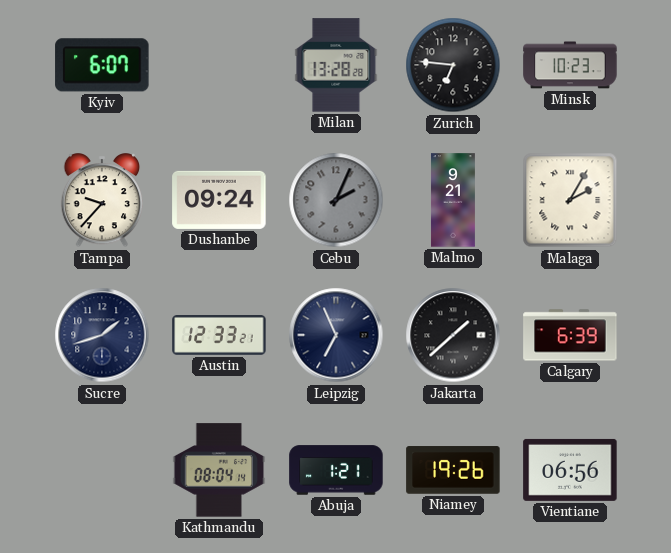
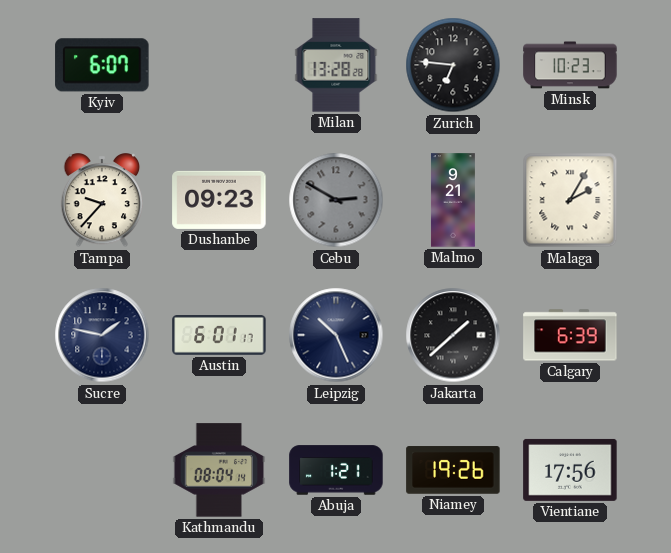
Dushanbe: 09:24 -> 09:23 (219, 200)
Cebu: 2:04 -> 2:50 (336, 200)
Sucre: 1:42 -> 1:47 (102, 335)
Austin: 12:33 -> 6:01 (219, 336)
Leipzig: 6:56 -> 10:26 (336, 335)
Vientiane: 06:56 -> 17:56 (570, 470)
